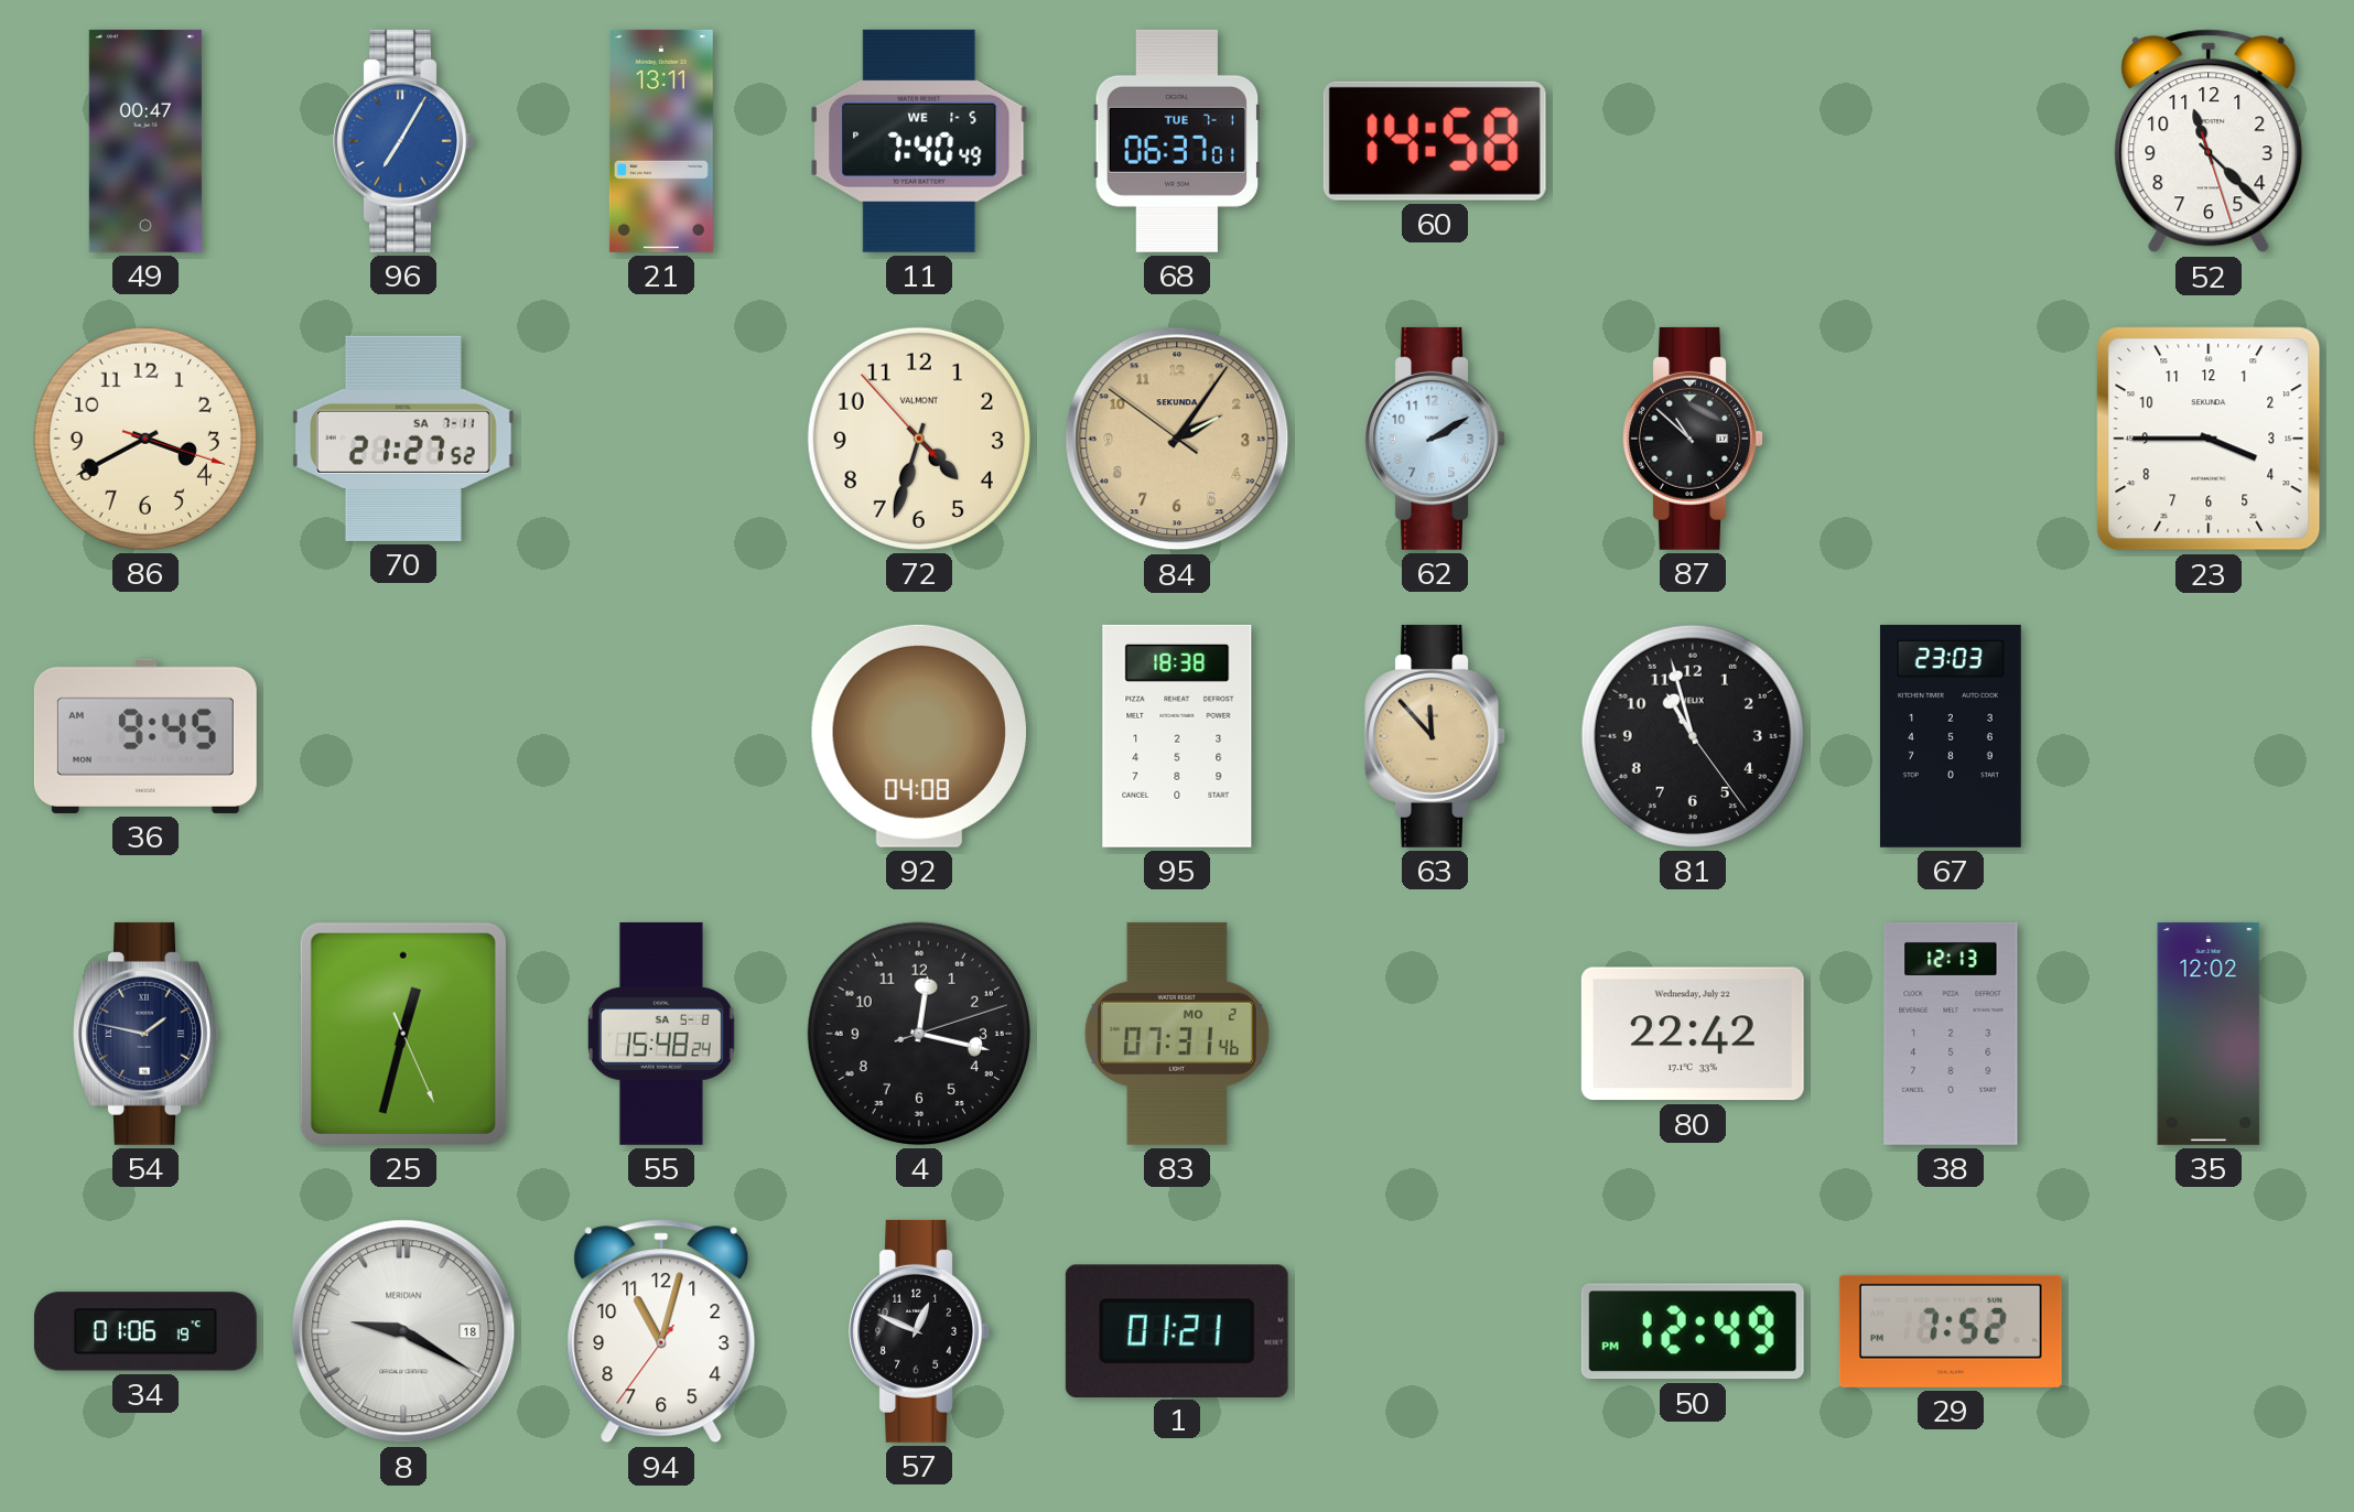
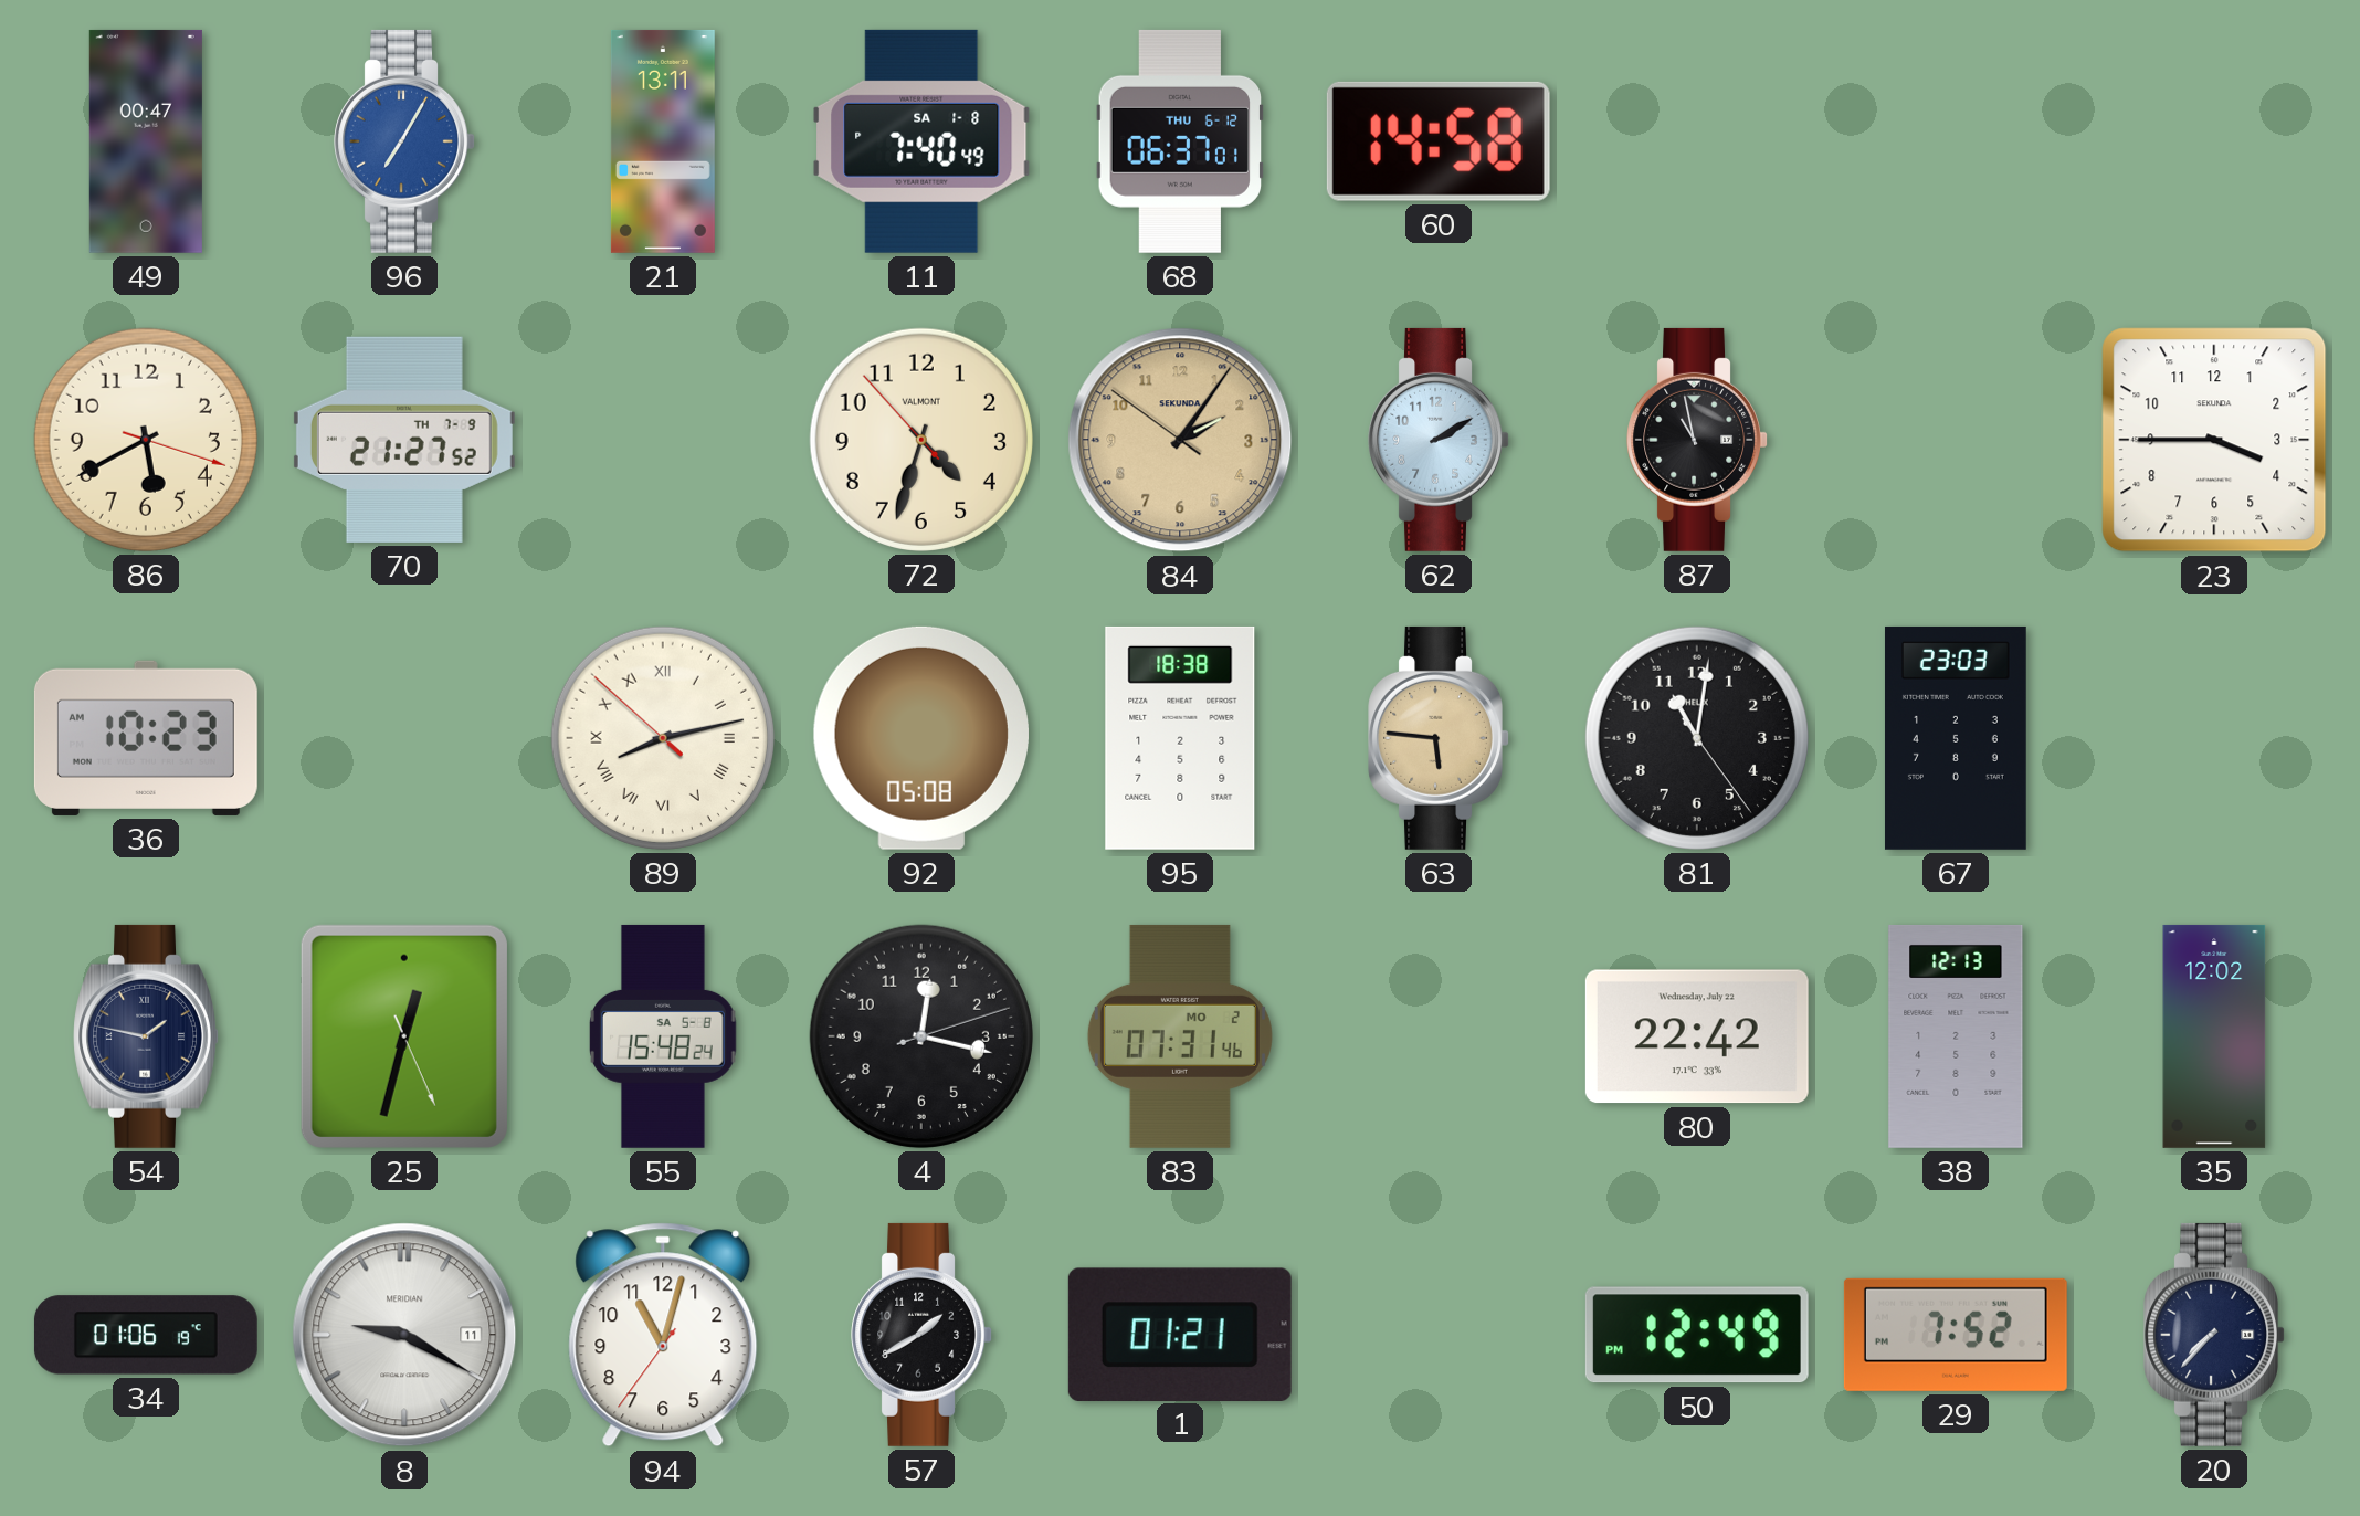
11 date: WE 1-5 -> SA 1-8 (921, 141)
68 date: TUE 7-1 -> THU 6-12 (1179, 141)
52: 11:22 -> none (2209, 141)
86: 3:40 -> 5:40 (146, 440)
70 date: SA 7-11 -> TH 7-9 (404, 440)
87: 10:52 -> 10:58 (1697, 440)
36: 9:45 -> 10:23 (146, 738)
89: none -> 8:12 (663, 738)
92: 04:08 -> 05:08 (921, 738)
63: 11:53 -> 5:46 (1439, 738)
81: 10:57 -> 11:01 (1697, 738)
8 date: 18 -> 11 (404, 1335)
57: 12:49 -> 1:40 (921, 1335)
20: none -> 7:37 (2214, 1335)
